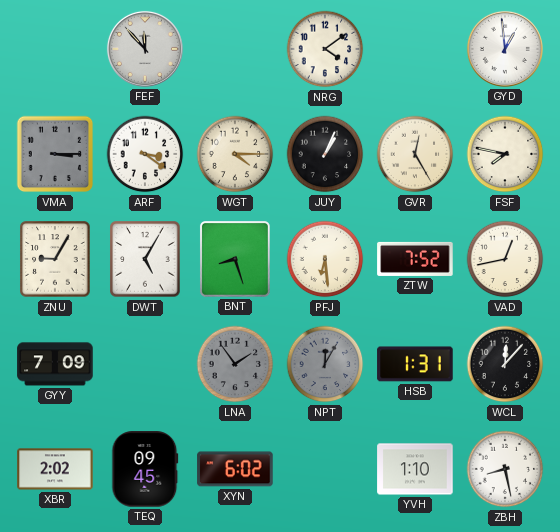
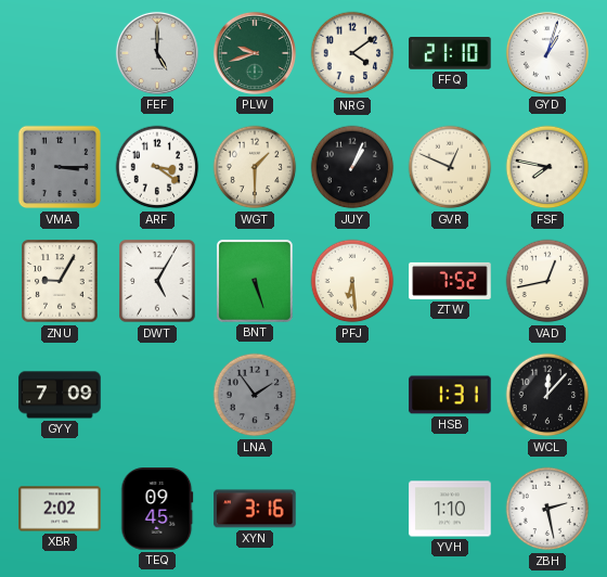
FEF: 11:53 -> 5:00 (157, 53)
PLW: none -> 9:42 (255, 53)
FFQ: none -> 21:10 (450, 54)
GYD: 12:59 -> 1:03 (547, 53)
WGT: 4:15 -> 1:30 (255, 167)
GVR: 12:25 -> 12:49 (450, 167)
BNT: 8:27 -> 5:27 (255, 281)
NPT: 12:05 -> none (325, 364)
XYN: 6:02 -> 3:16 (255, 509)
ZBH: 8:28 -> 2:28 (547, 509)
